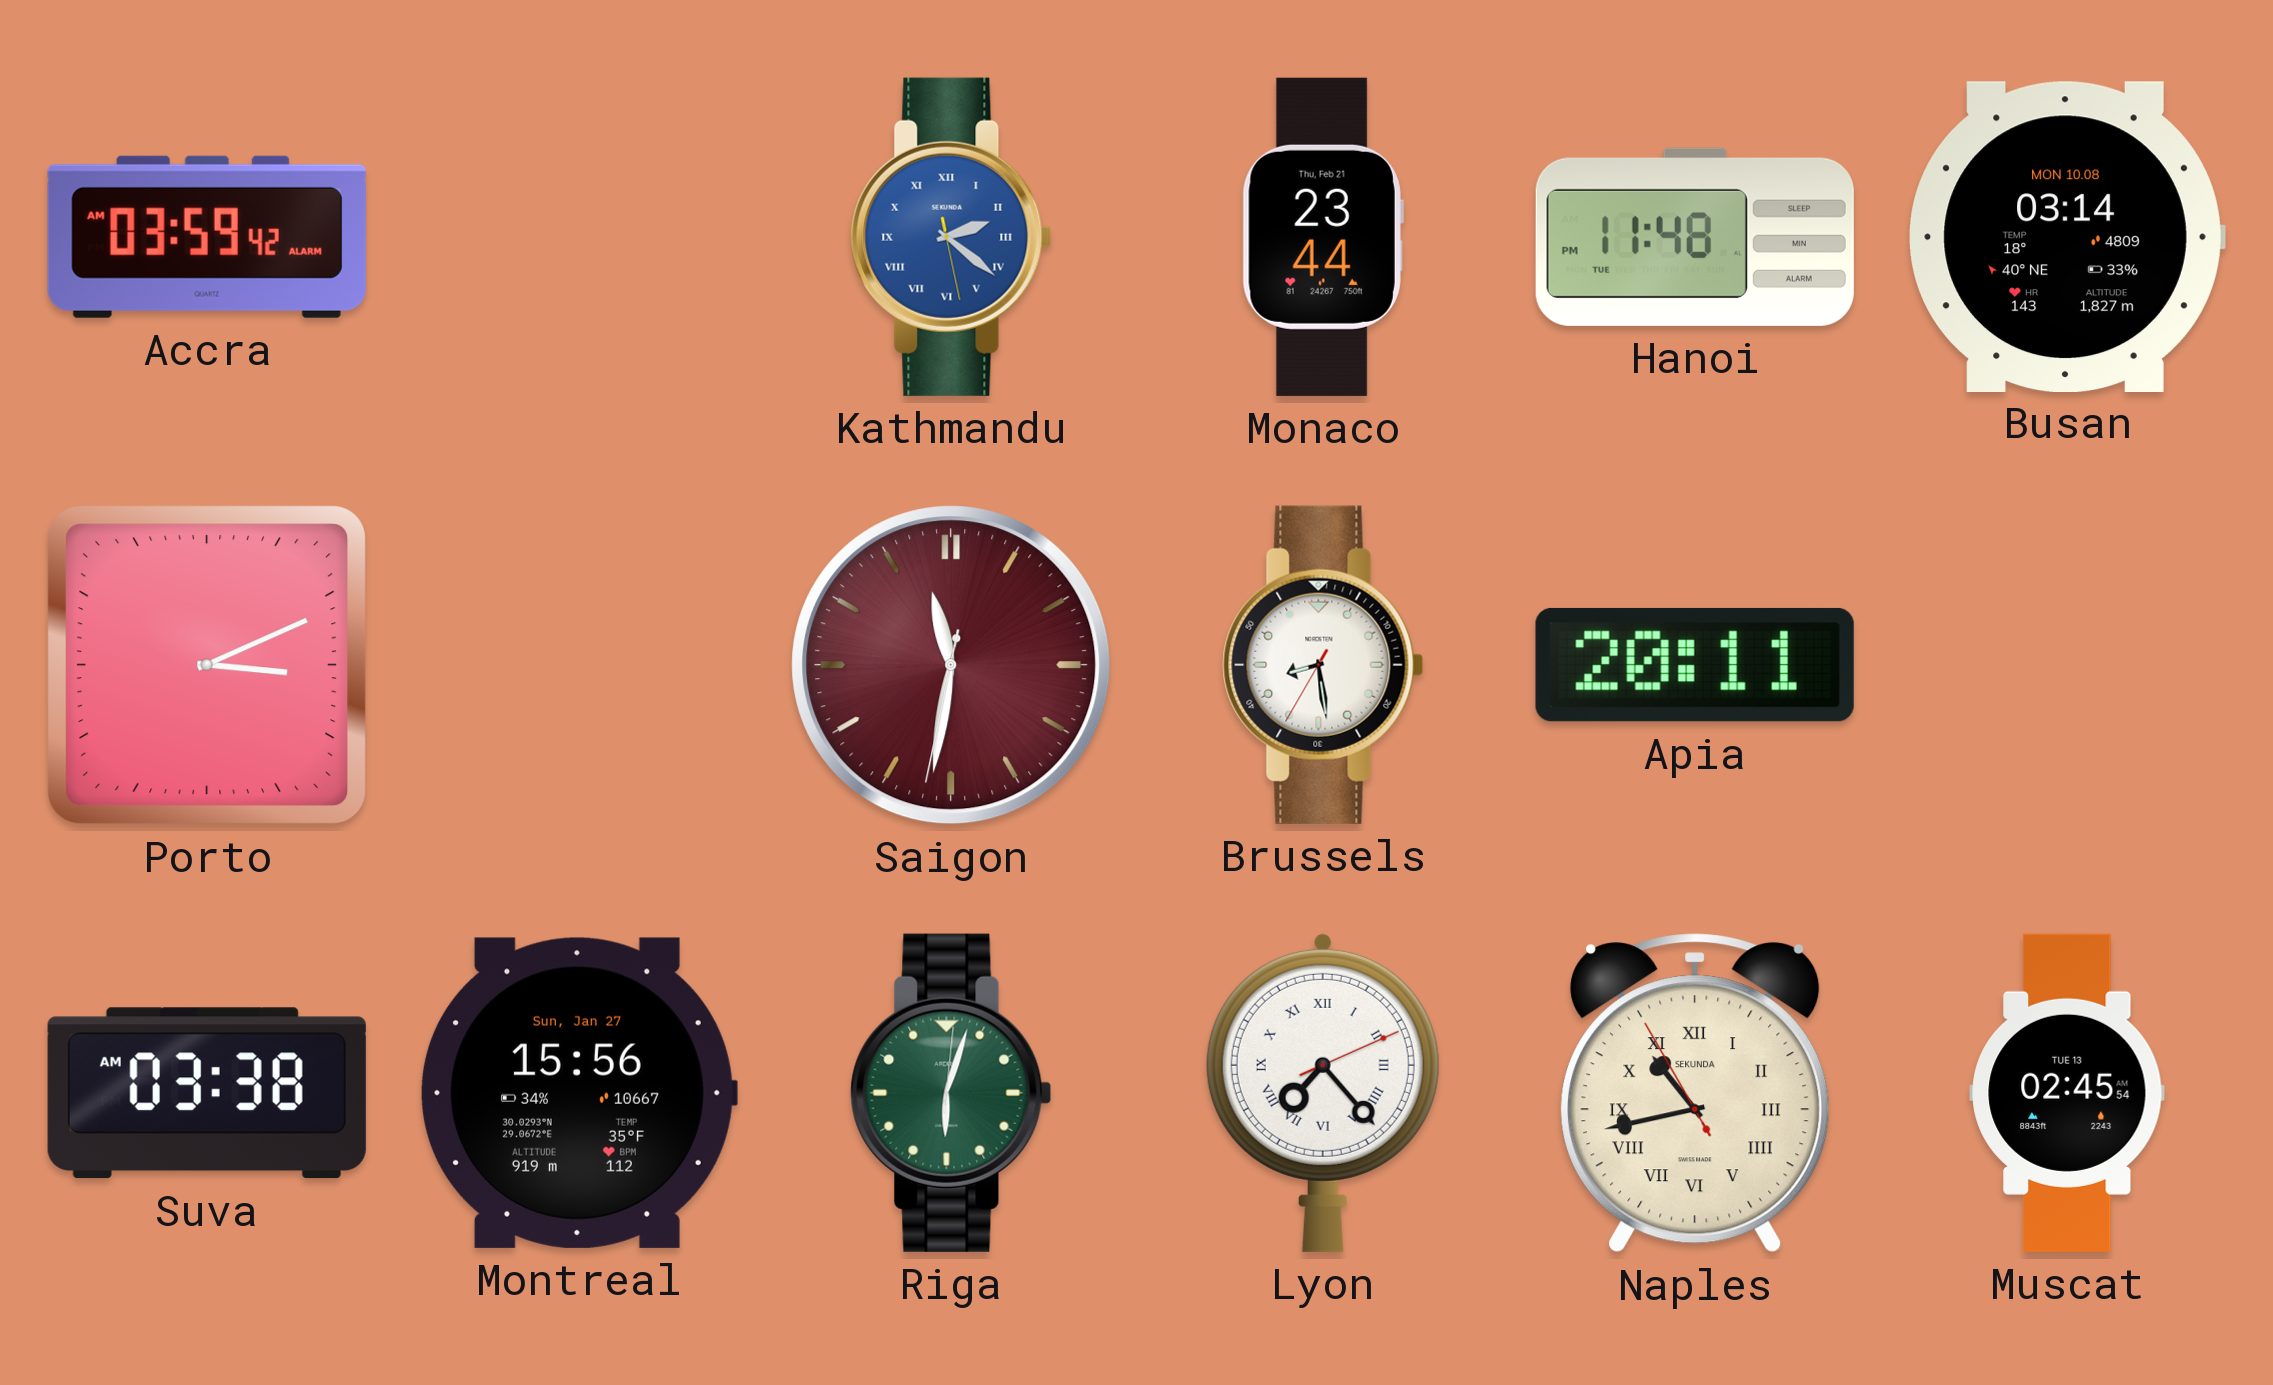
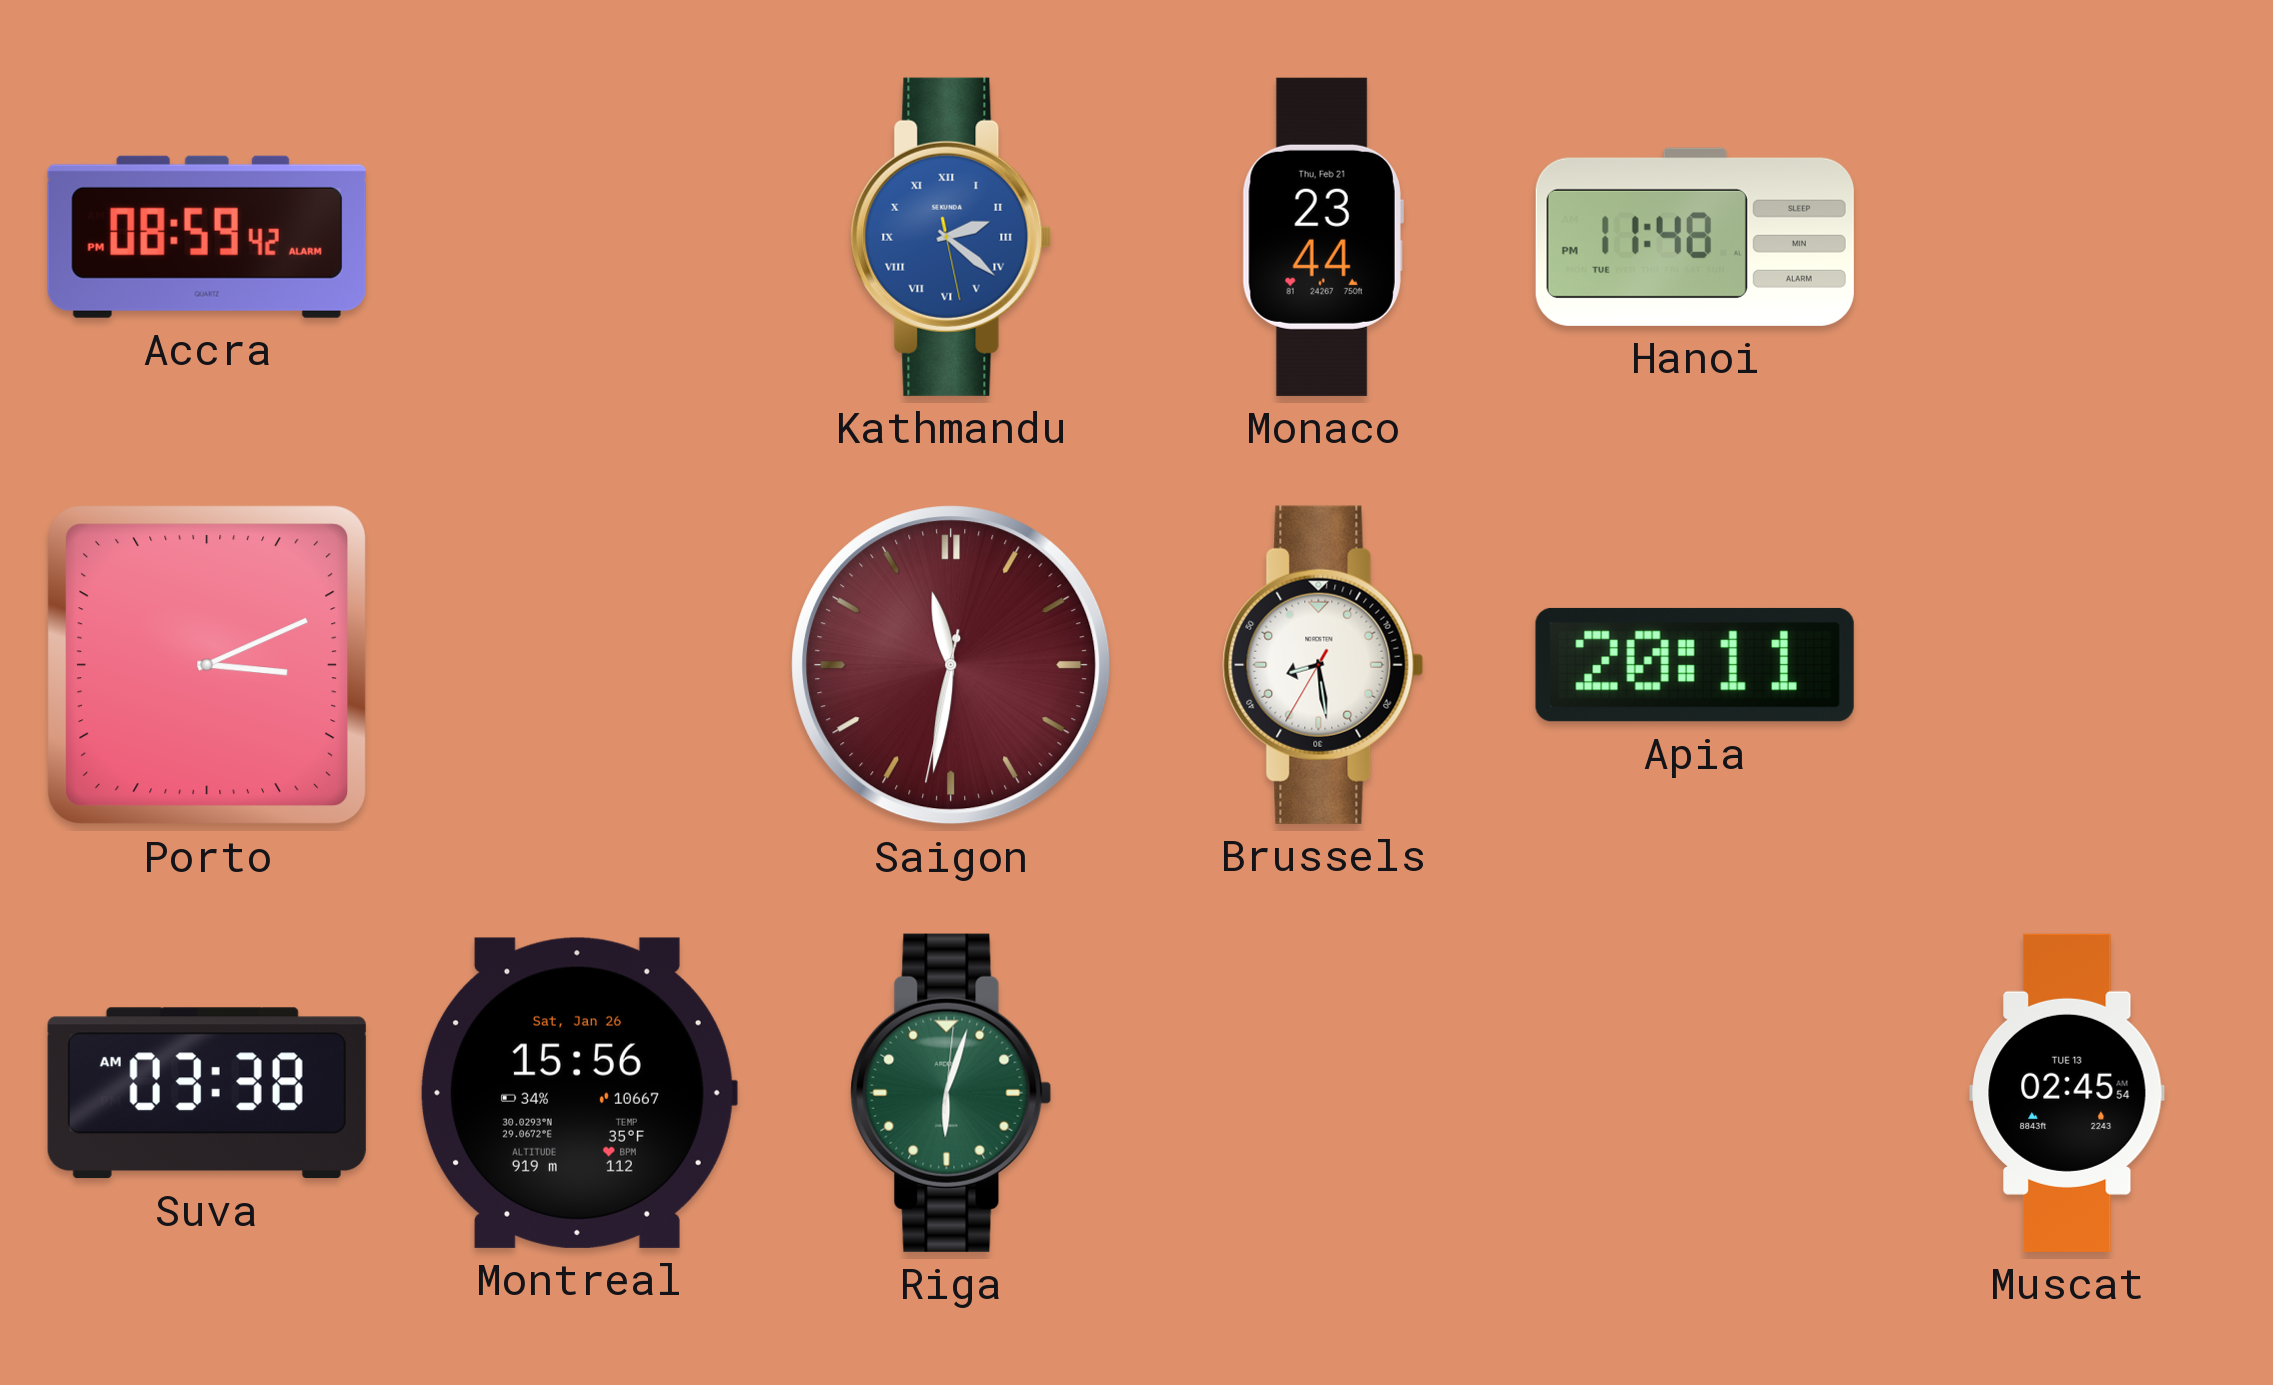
Accra: 03:59 -> 08:59 (207, 237)
Busan: 03:14 -> none (2067, 236)
Montreal date: Sun, Jan 27 -> Sat, Jan 26 (579, 1093)
Lyon: 7:23 -> none (1323, 1092)
Naples: 10:42 -> none (1695, 1093)
